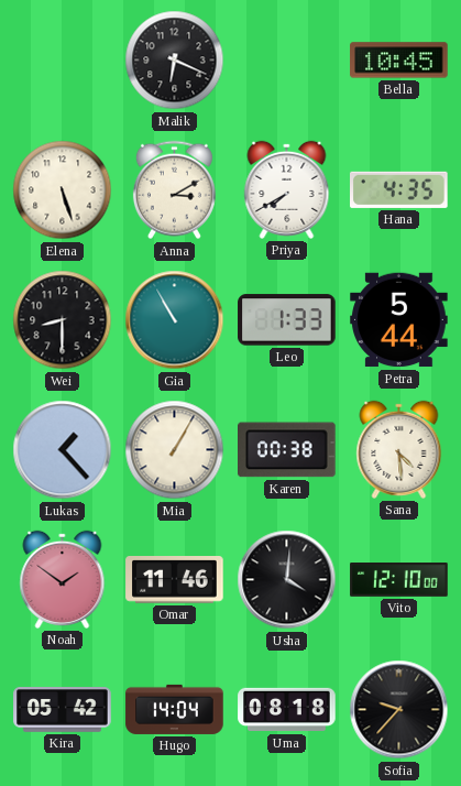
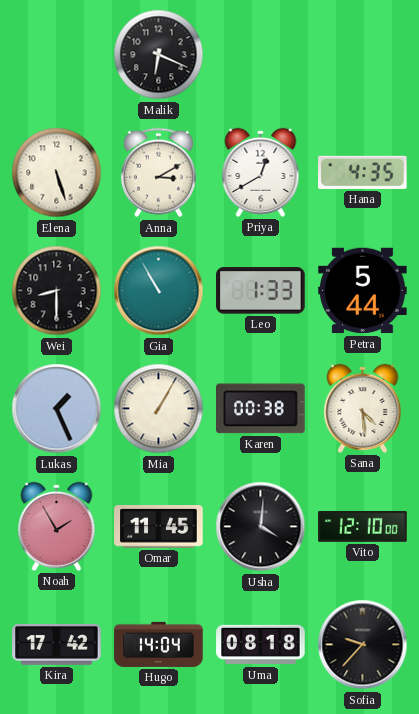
Bella: 10:45 -> none (399, 61)
Priya: 7:40 -> 12:40 (261, 172)
Lukas: 1:23 -> 1:26 (57, 409)
Noah: 1:51 -> 1:55 (57, 526)
Omar: 11:46 -> 11:45 (159, 527)
Kira: 05:42 -> 17:42 (57, 645)
